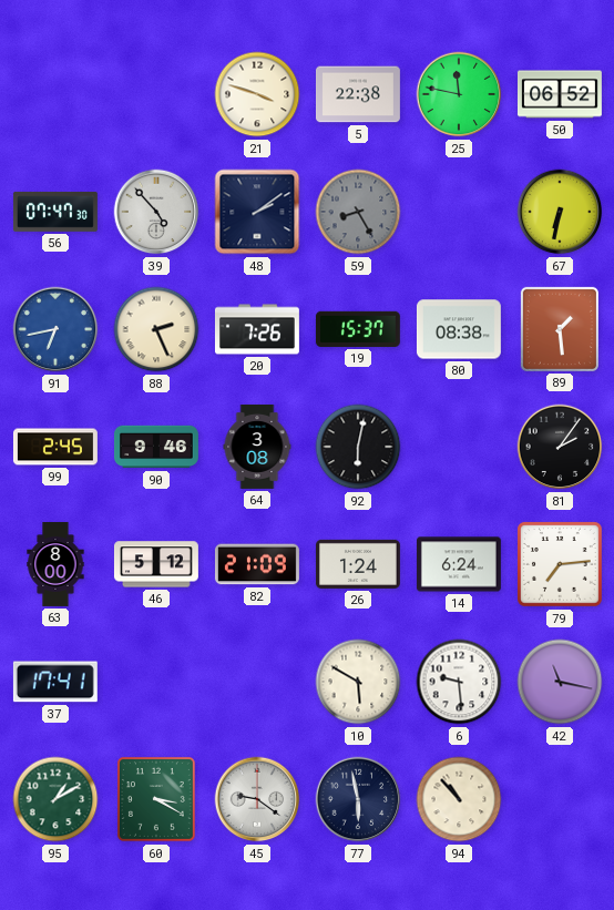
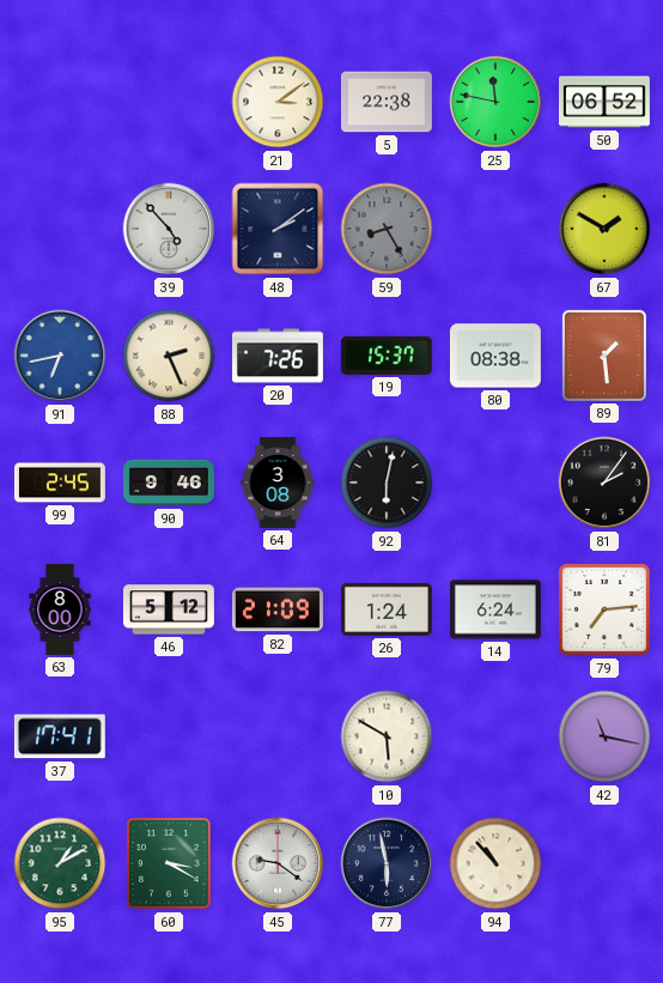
21: 3:48 -> 3:09 (278, 102)
56: 07:47 -> none (55, 212)
67: 6:32 -> 1:50 (604, 229)
6: 9:29 -> none (459, 682)
